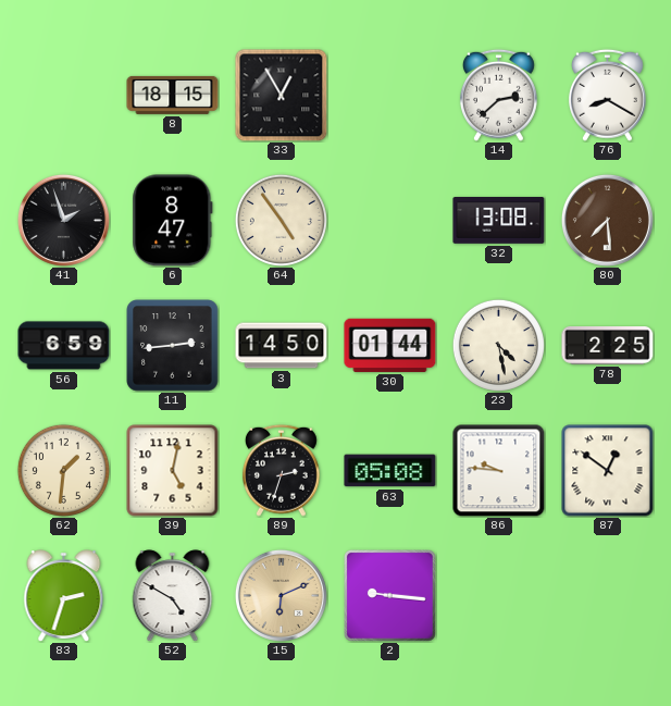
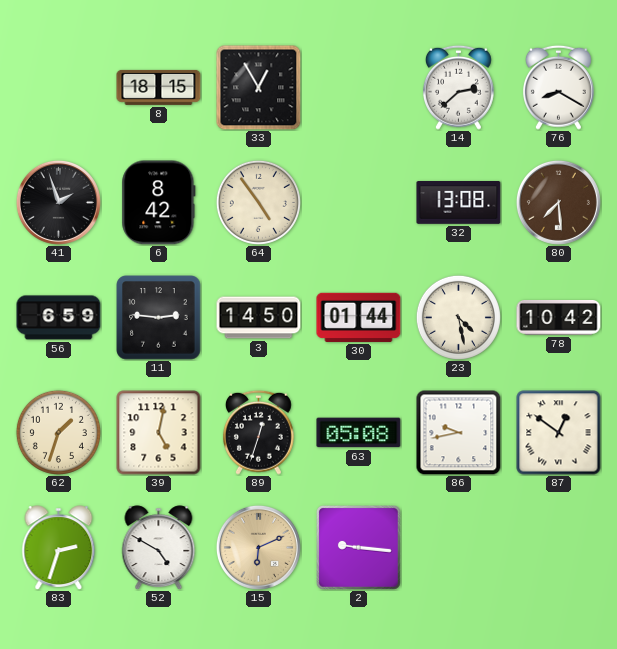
6: 8:47 -> 8:42 (159, 203)
11: 2:44 -> 2:46 (159, 318)
78: 2:25 -> 10:42 (559, 318)
62: 1:31 -> 1:33 (58, 432)
89: 2:33 -> 12:33 (258, 432)
86: 9:46 -> 9:43 (459, 433)
